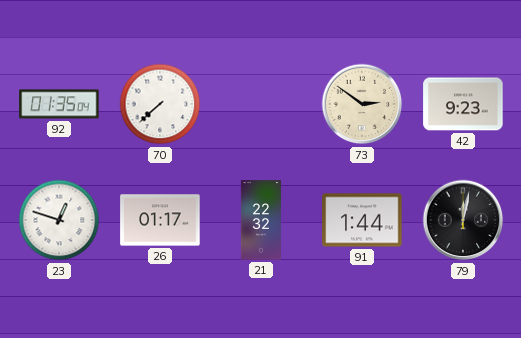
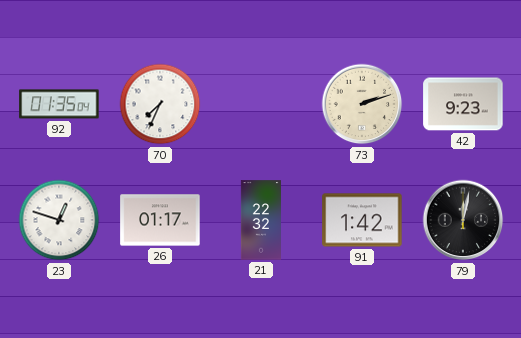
70: 7:38 -> 7:34 (160, 104)
73: 2:51 -> 2:12 (362, 104)
91: 1:44 -> 1:42 (362, 220)
